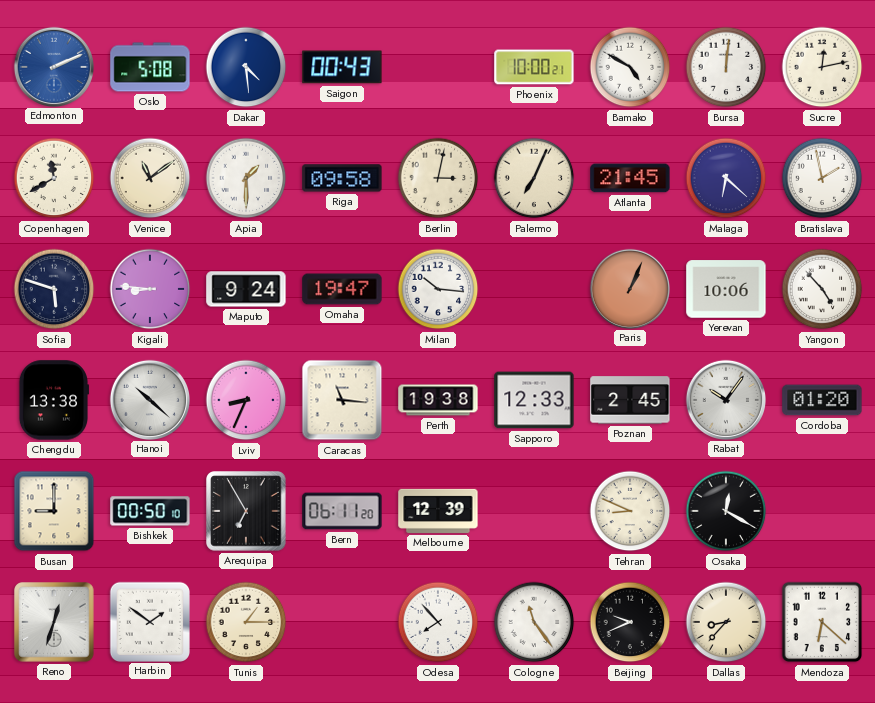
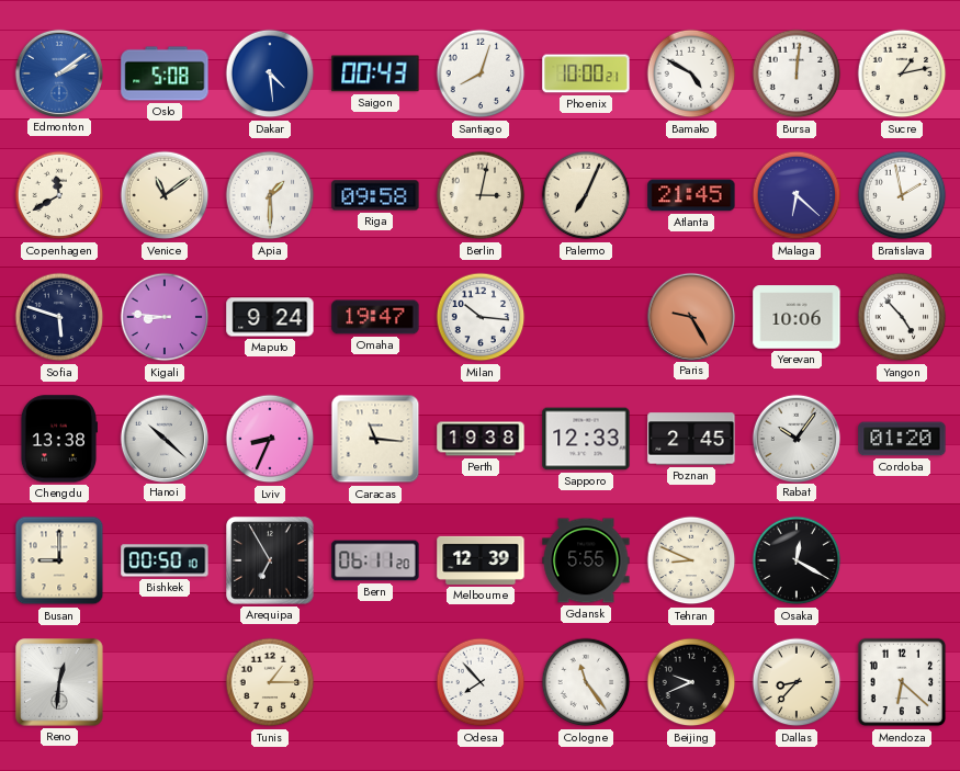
Edmonton: 2:11 -> 2:09 (58, 72)
Santiago: none -> 8:03 (481, 73)
Sucre: 12:13 -> 1:13 (902, 73)
Paris: 1:04 -> 9:25 (690, 316)
Gdansk: none -> 5:55 (586, 560)
Reno: 12:33 -> 12:31 (59, 682)
Harbin: 1:51 -> none (149, 621)
